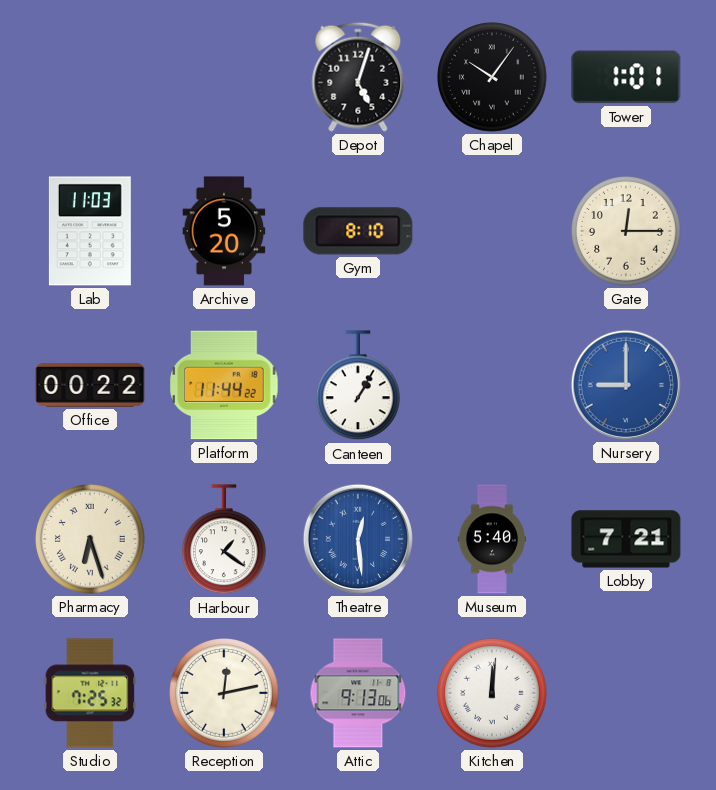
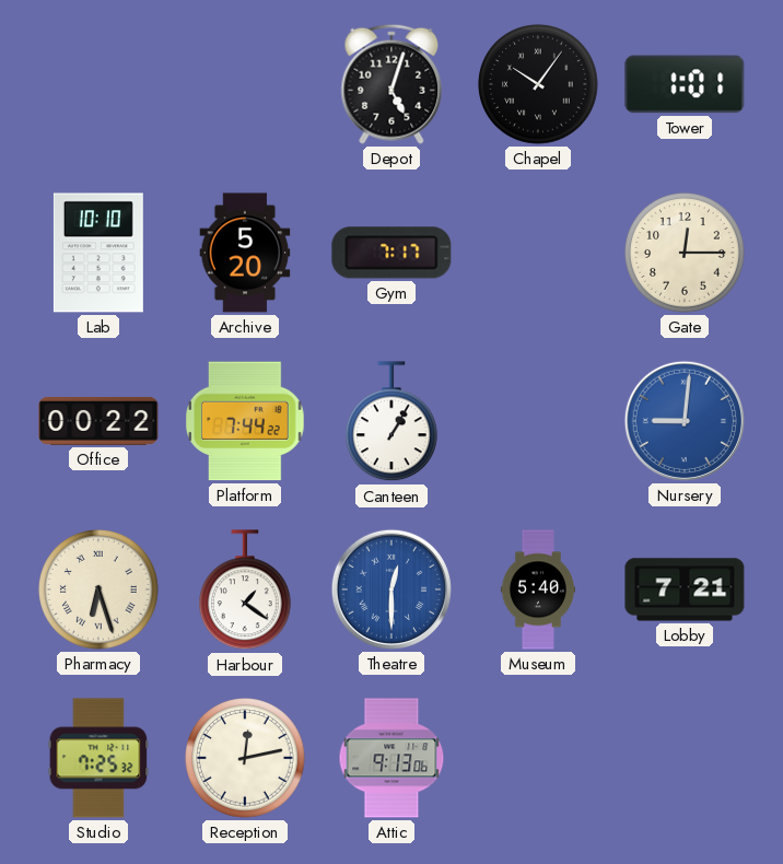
Lab: 11:03 -> 10:10 (98, 253)
Gym: 8:10 -> 7:17 (391, 253)
Platform: 11:44 -> 7:44 (245, 421)
Nursery: 9:00 -> 9:01 (685, 421)
Theatre: 12:29 -> 12:30 (391, 589)
Kitchen: 12:01 -> none (493, 694)
